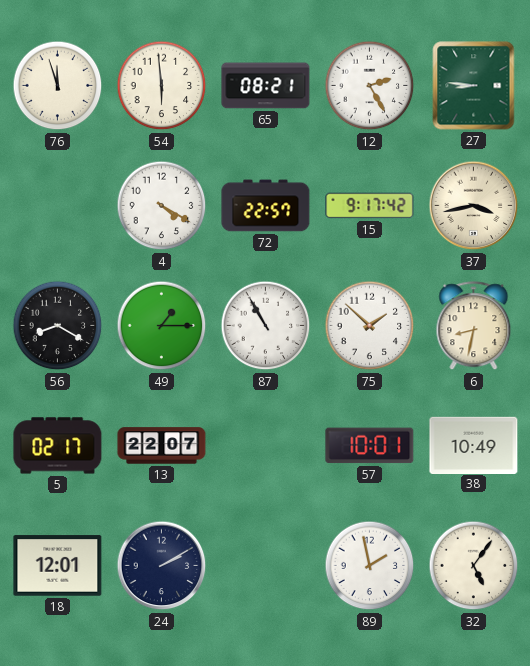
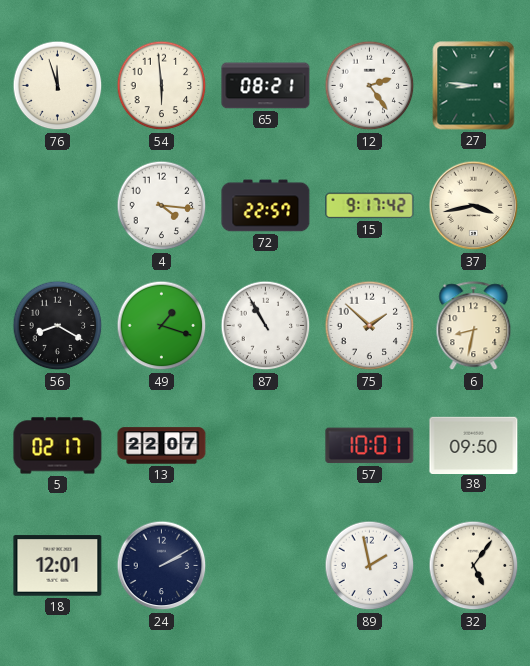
12: 2:25 -> 2:24 (370, 86)
4: 4:20 -> 4:16 (162, 206)
49: 1:15 -> 1:18 (162, 326)
38: 10:49 -> 09:50 (474, 445)
